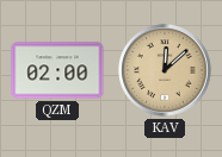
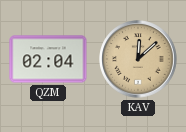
QZM: 02:00 -> 02:04 (48, 59)
